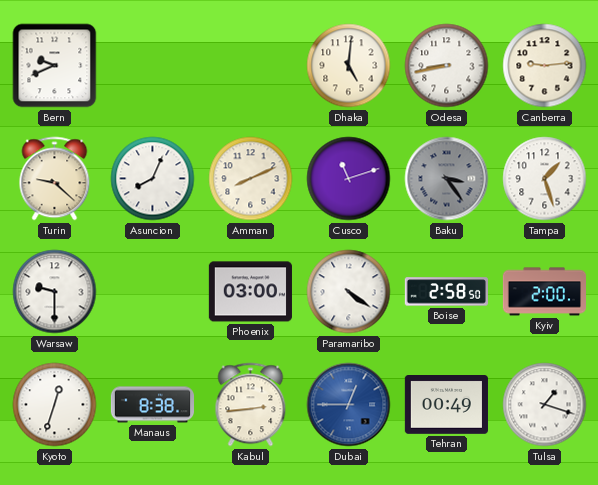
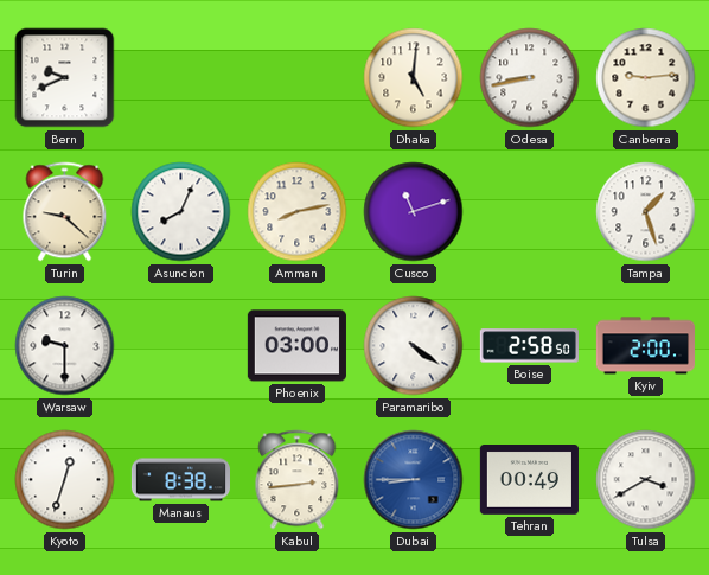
Amman: 8:11 -> 8:13 (298, 212)
Baku: 3:24 -> none (447, 179)
Dubai: 12:45 -> 8:45 (414, 480)
Tulsa: 1:18 -> 3:40 (646, 480)
